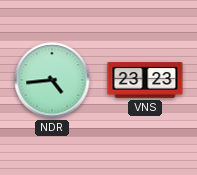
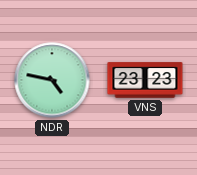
NDR: 4:44 -> 4:47 (52, 80)
